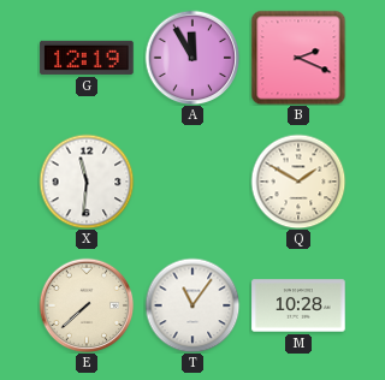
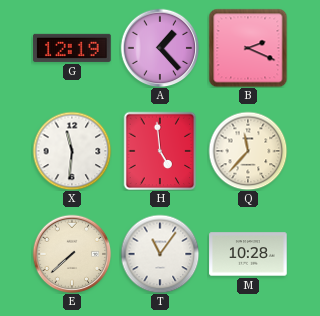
A: 11:55 -> 1:23 (160, 48)
H: none -> 4:59 (160, 151)
Q: 1:50 -> 11:37 (248, 151)
